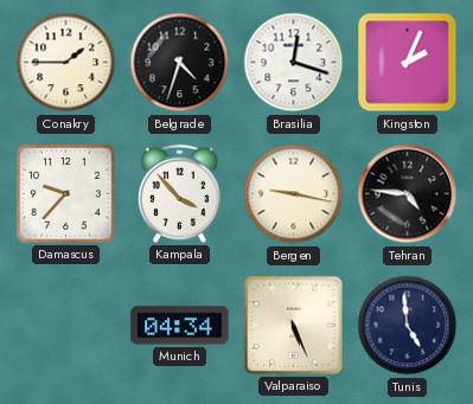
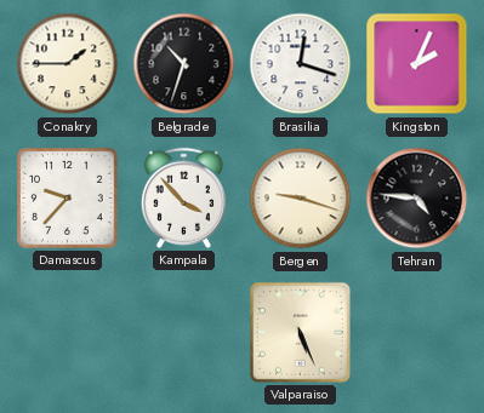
Belgrade: 4:33 -> 10:33 (184, 64)
Bergen: 9:17 -> 9:18 (301, 199)
Munich: 04:34 -> none (180, 326)
Tunis: 4:59 -> none (408, 326)
